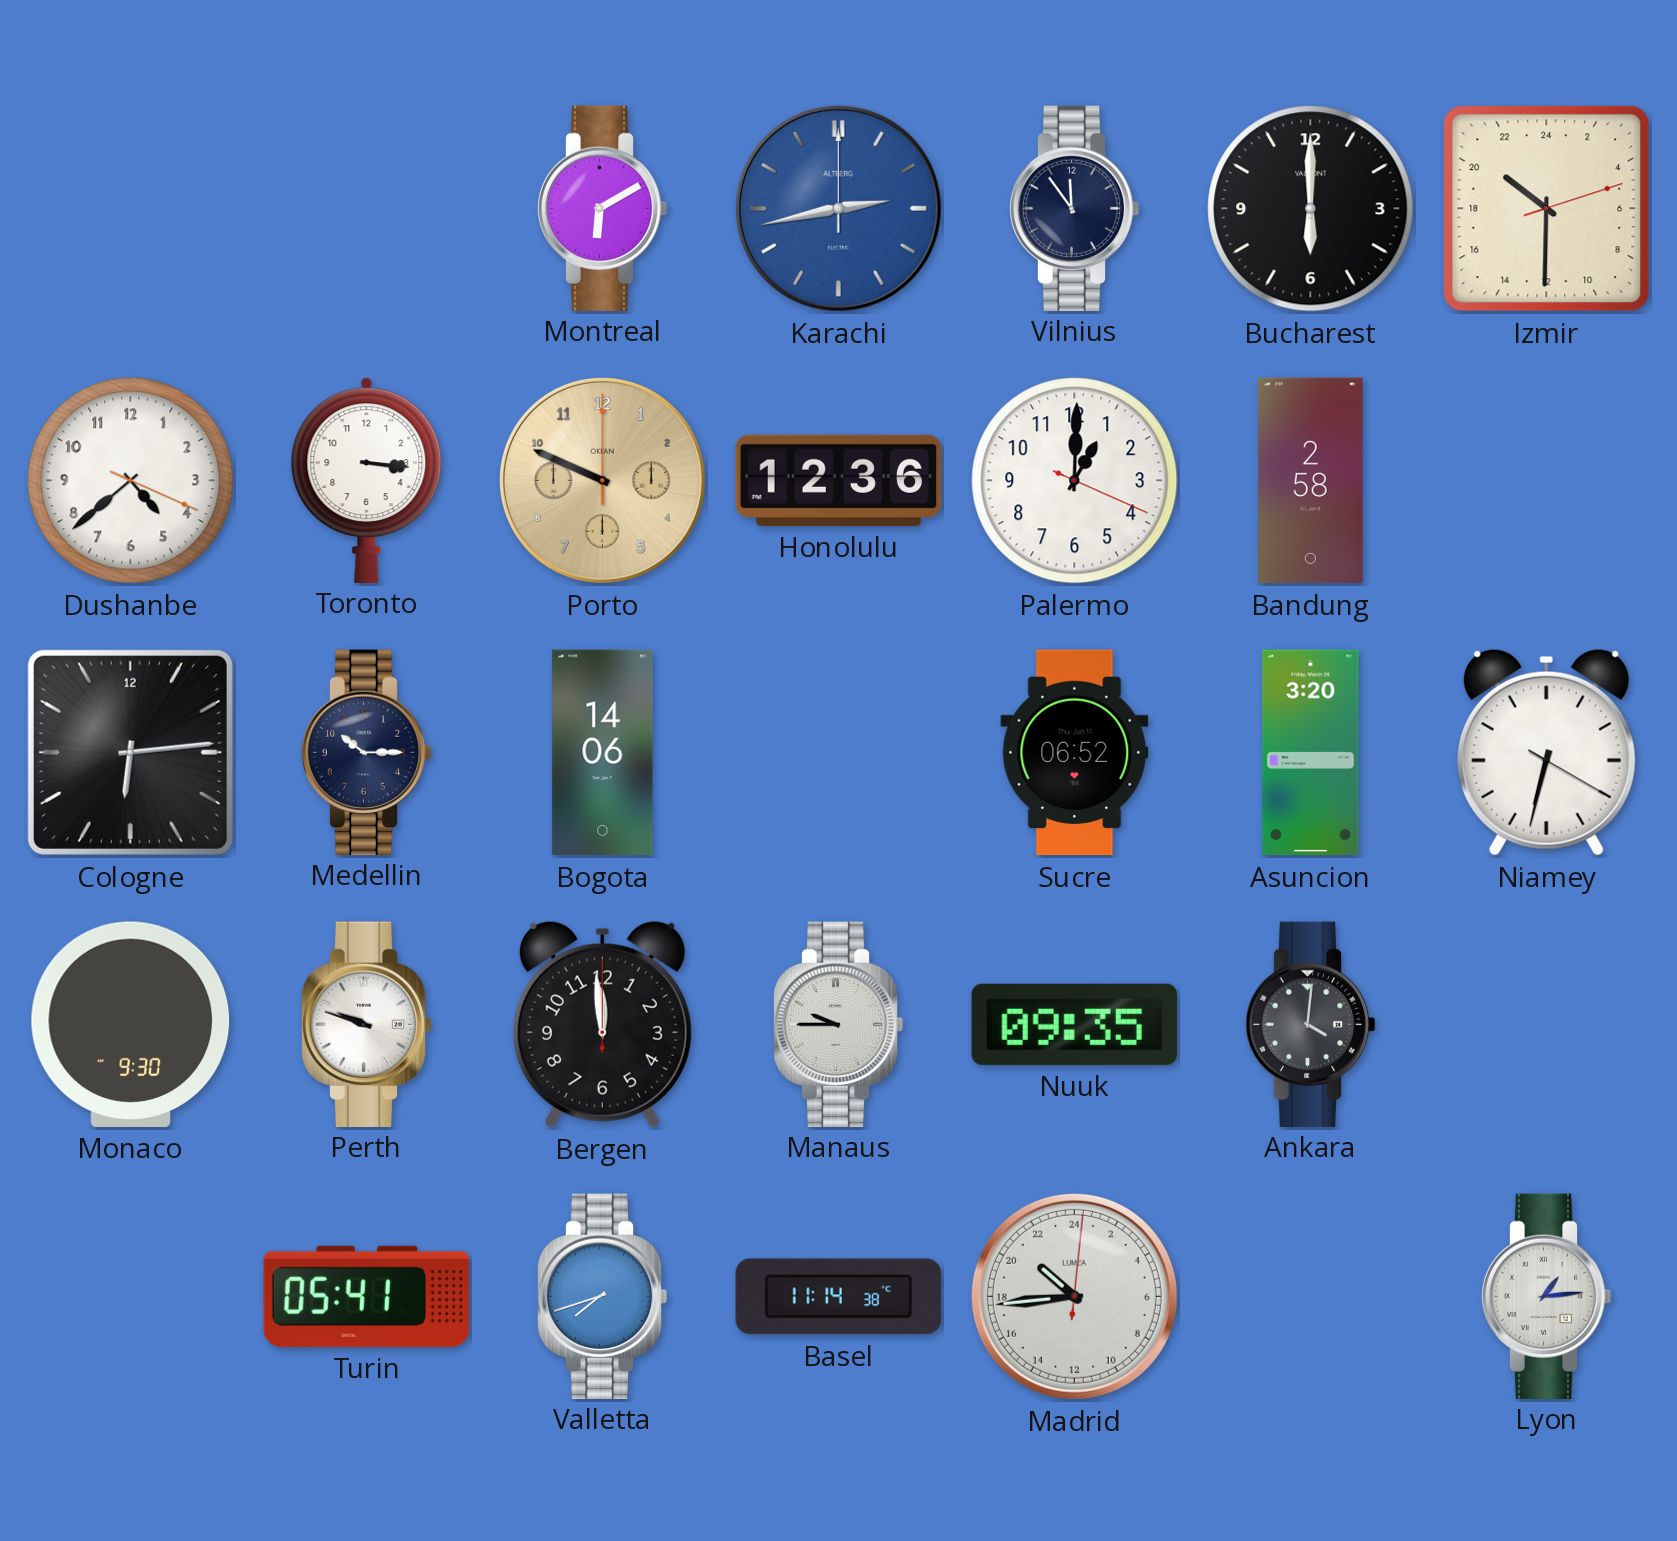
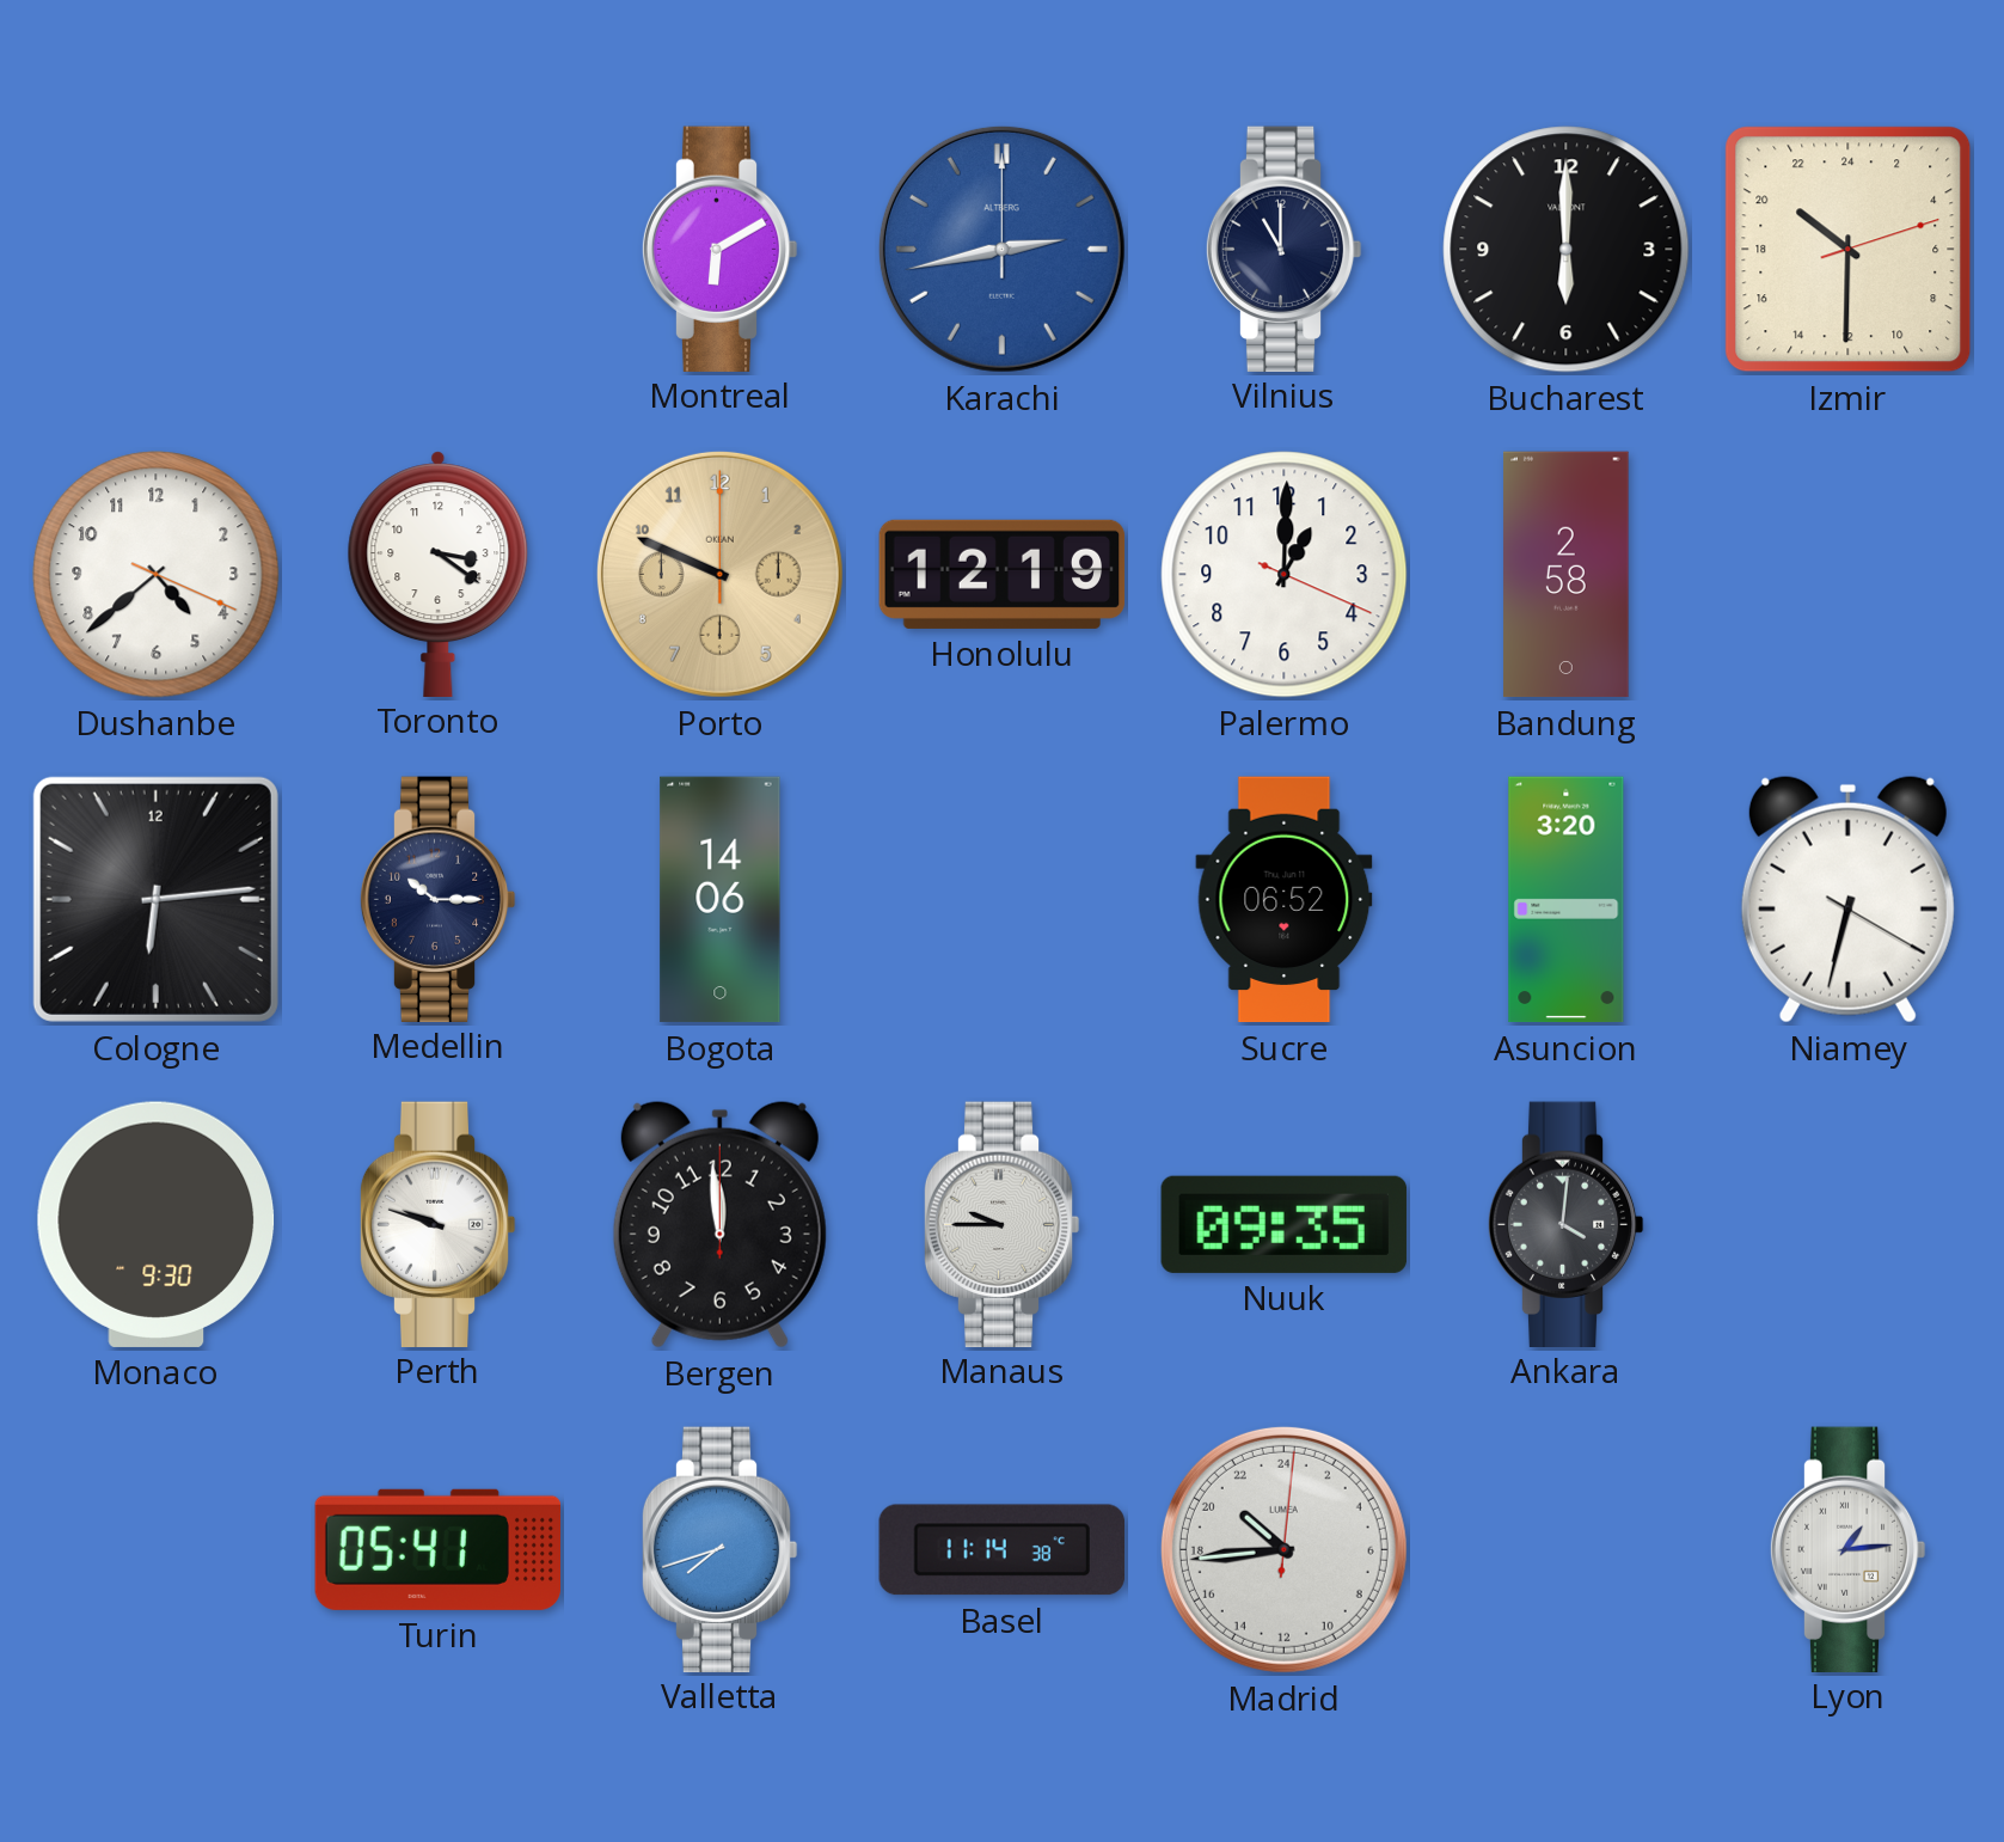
Vilnius: 11:54 -> 11:00 (1283, 249)
Toronto: 3:16 -> 3:21 (439, 574)
Honolulu: 12:36 -> 12:19 (1003, 574)
